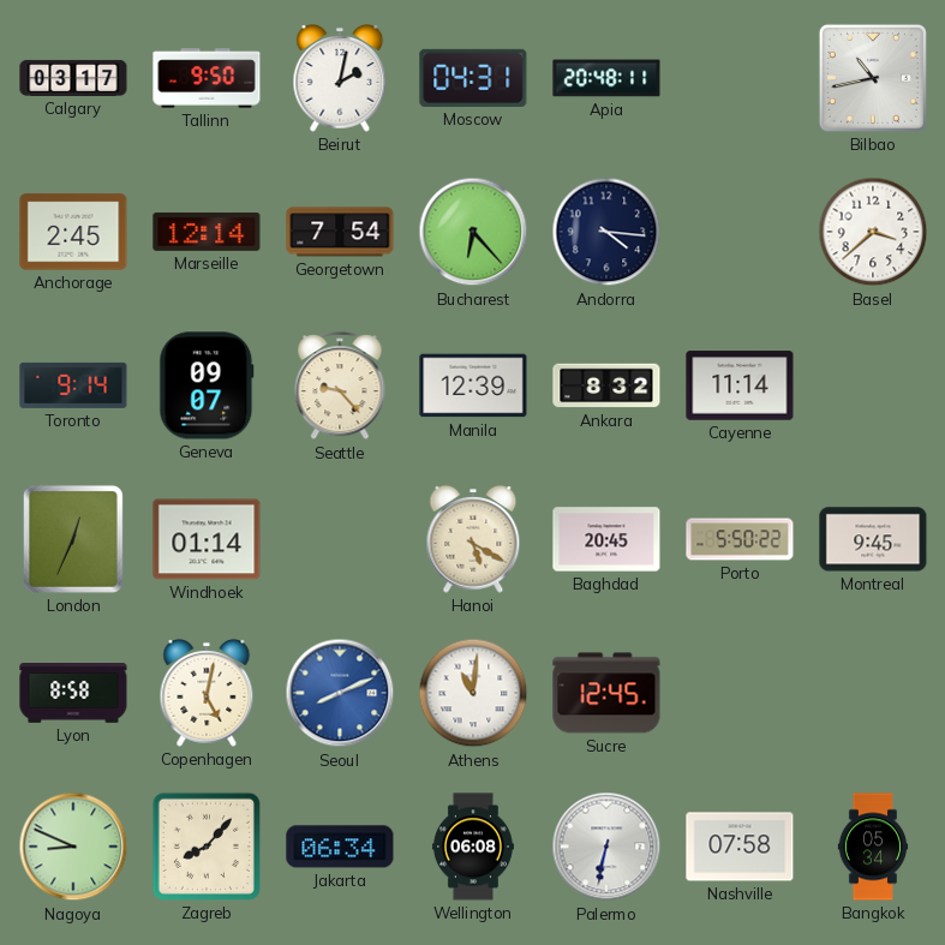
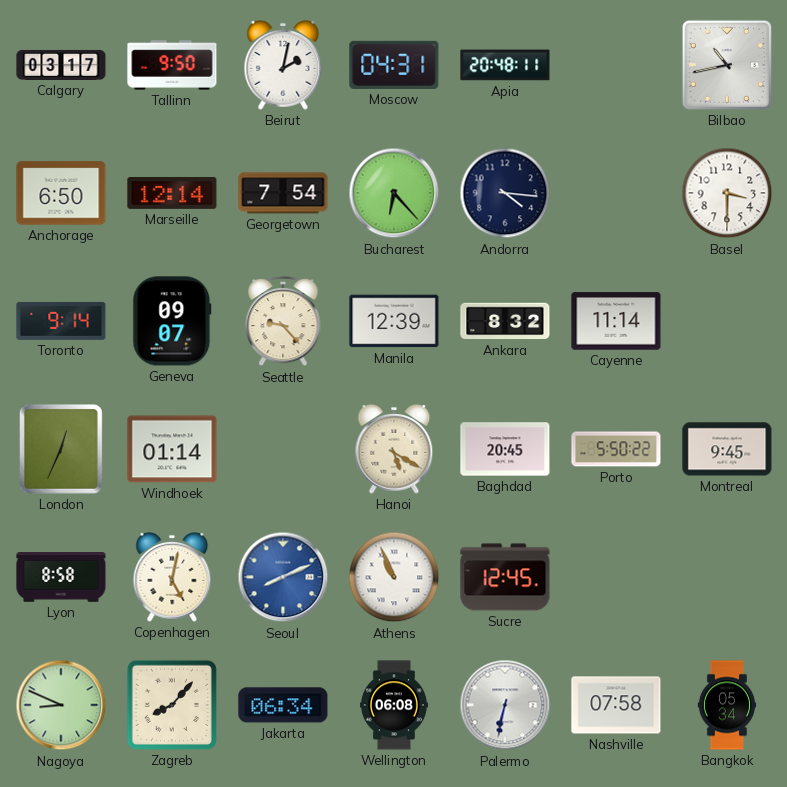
Anchorage: 2:45 -> 6:50 (61, 193)
Basel: 3:38 -> 3:30 (727, 193)
Athens: 11:01 -> 10:56 (394, 577)
